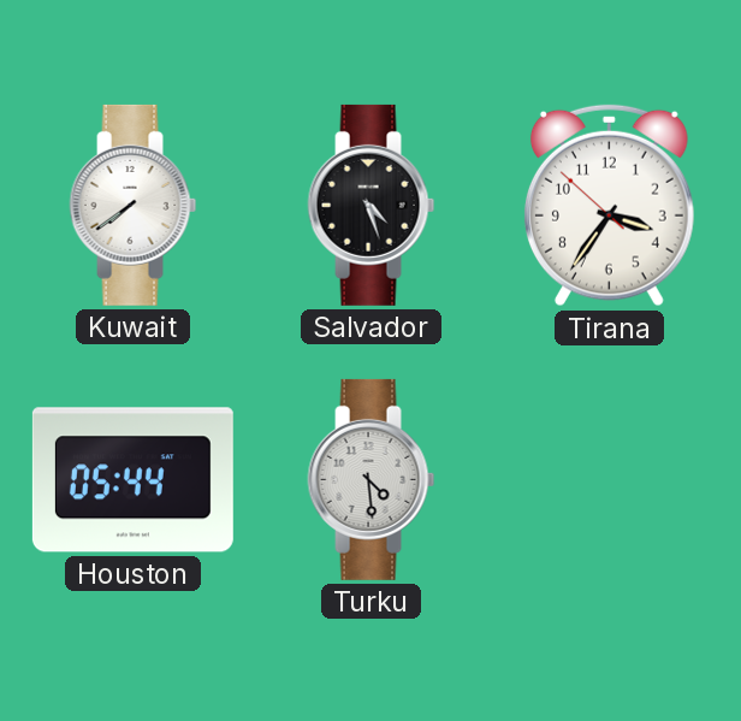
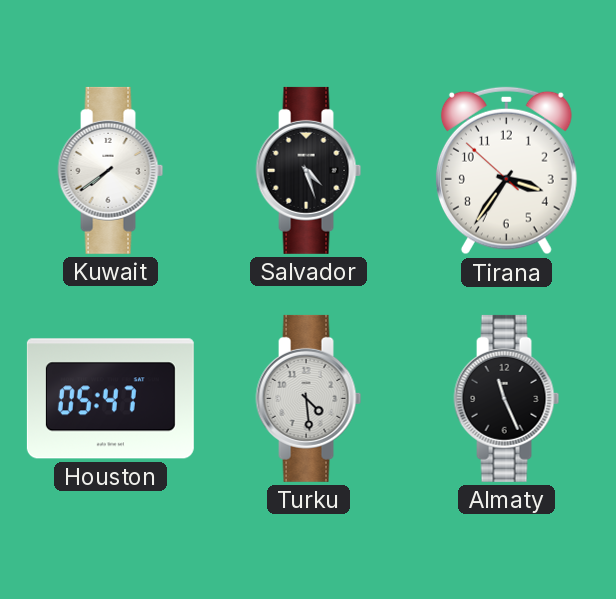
Houston: 05:44 -> 05:47 (110, 399)
Almaty: none -> 11:26 (507, 398)
